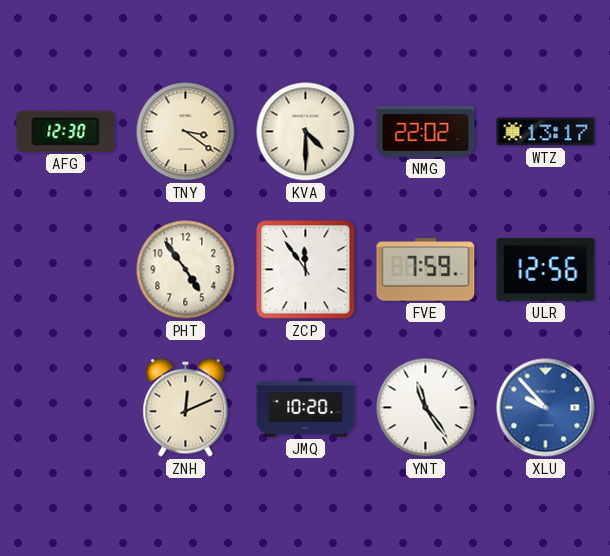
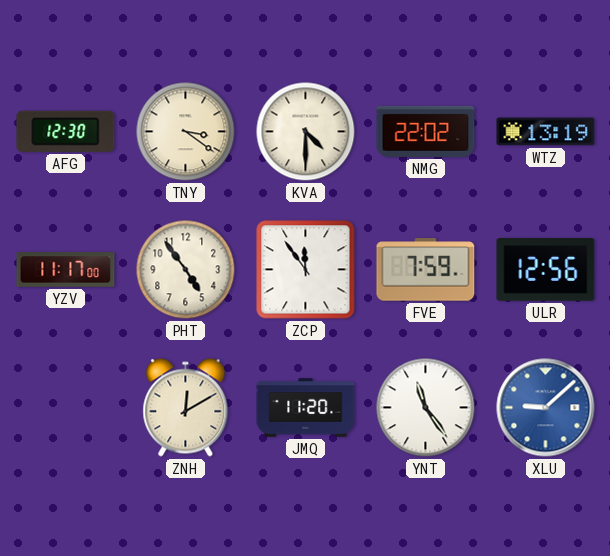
WTZ: 13:17 -> 13:19 (546, 132)
YZV: none -> 11:17 (66, 270)
ZNH: 12:11 -> 12:10 (186, 408)
JMQ: 10:20 -> 11:20 (306, 408)
XLU: 9:53 -> 9:08 (546, 408)
